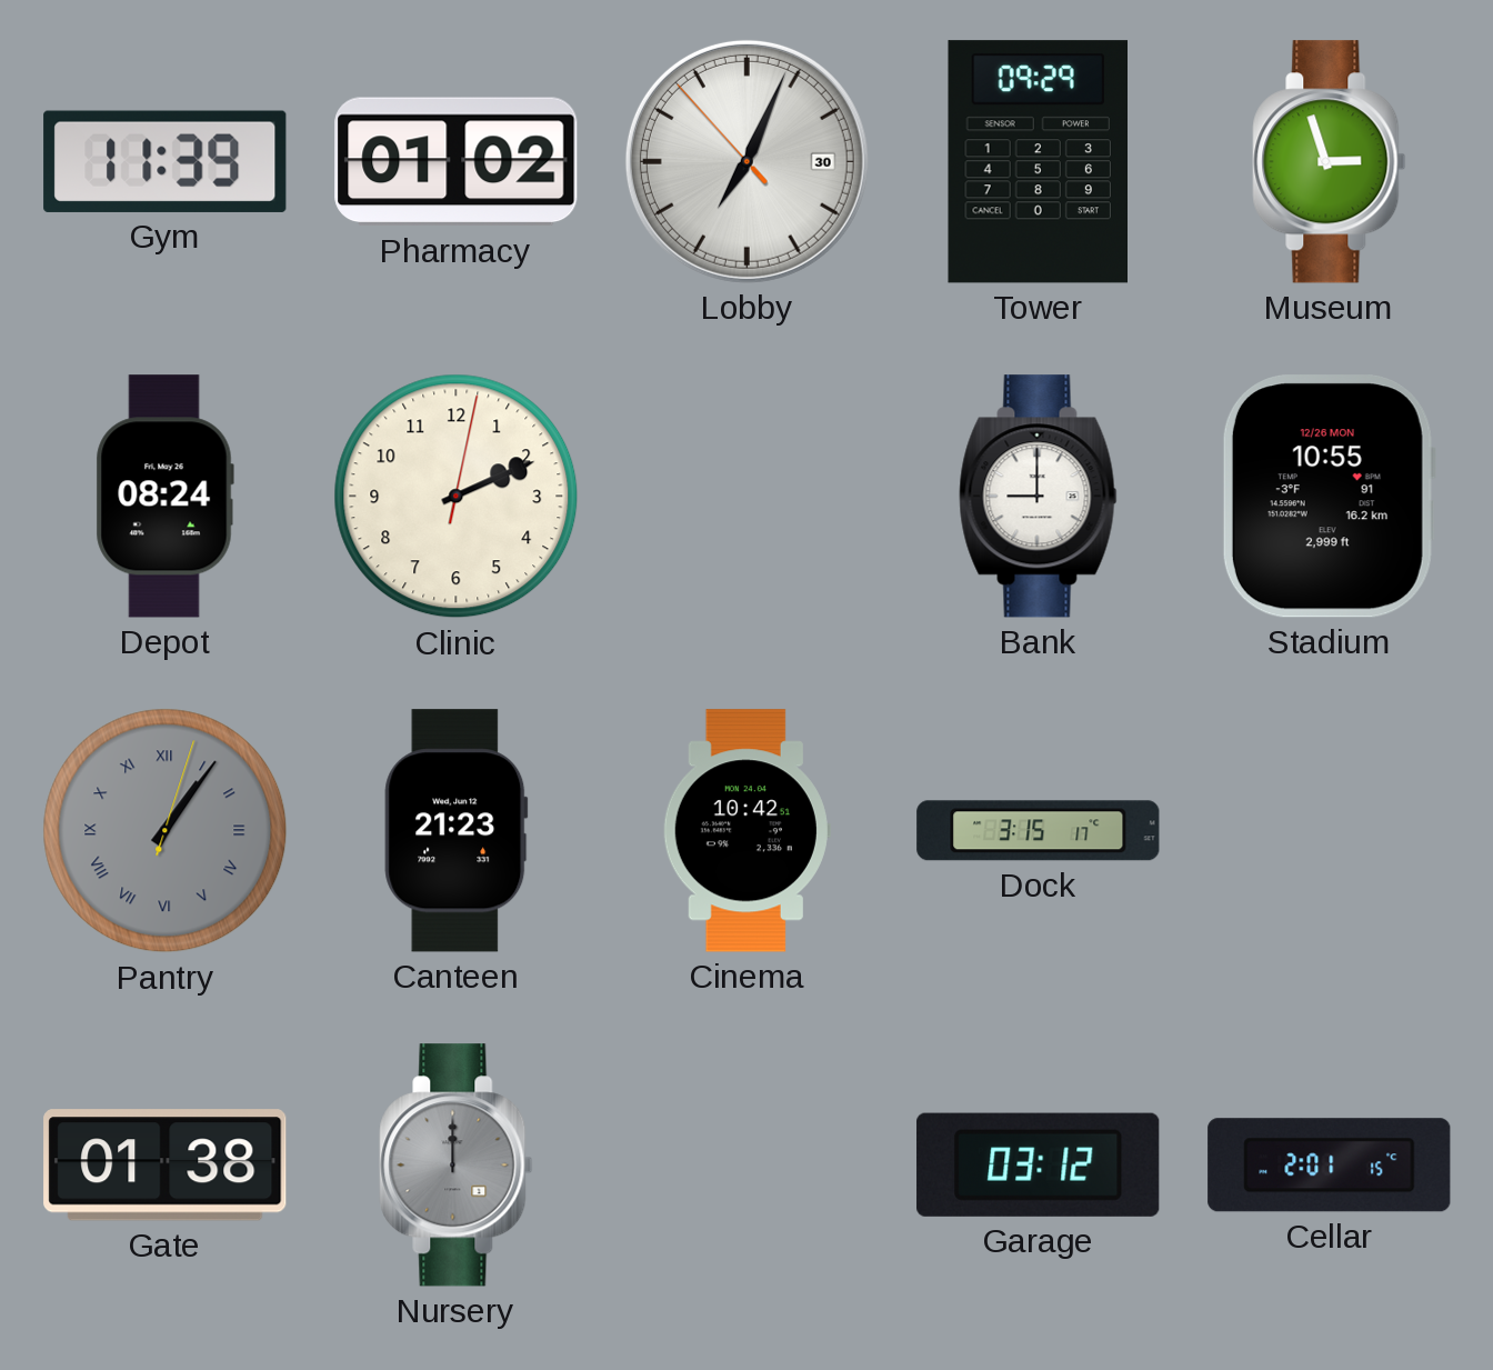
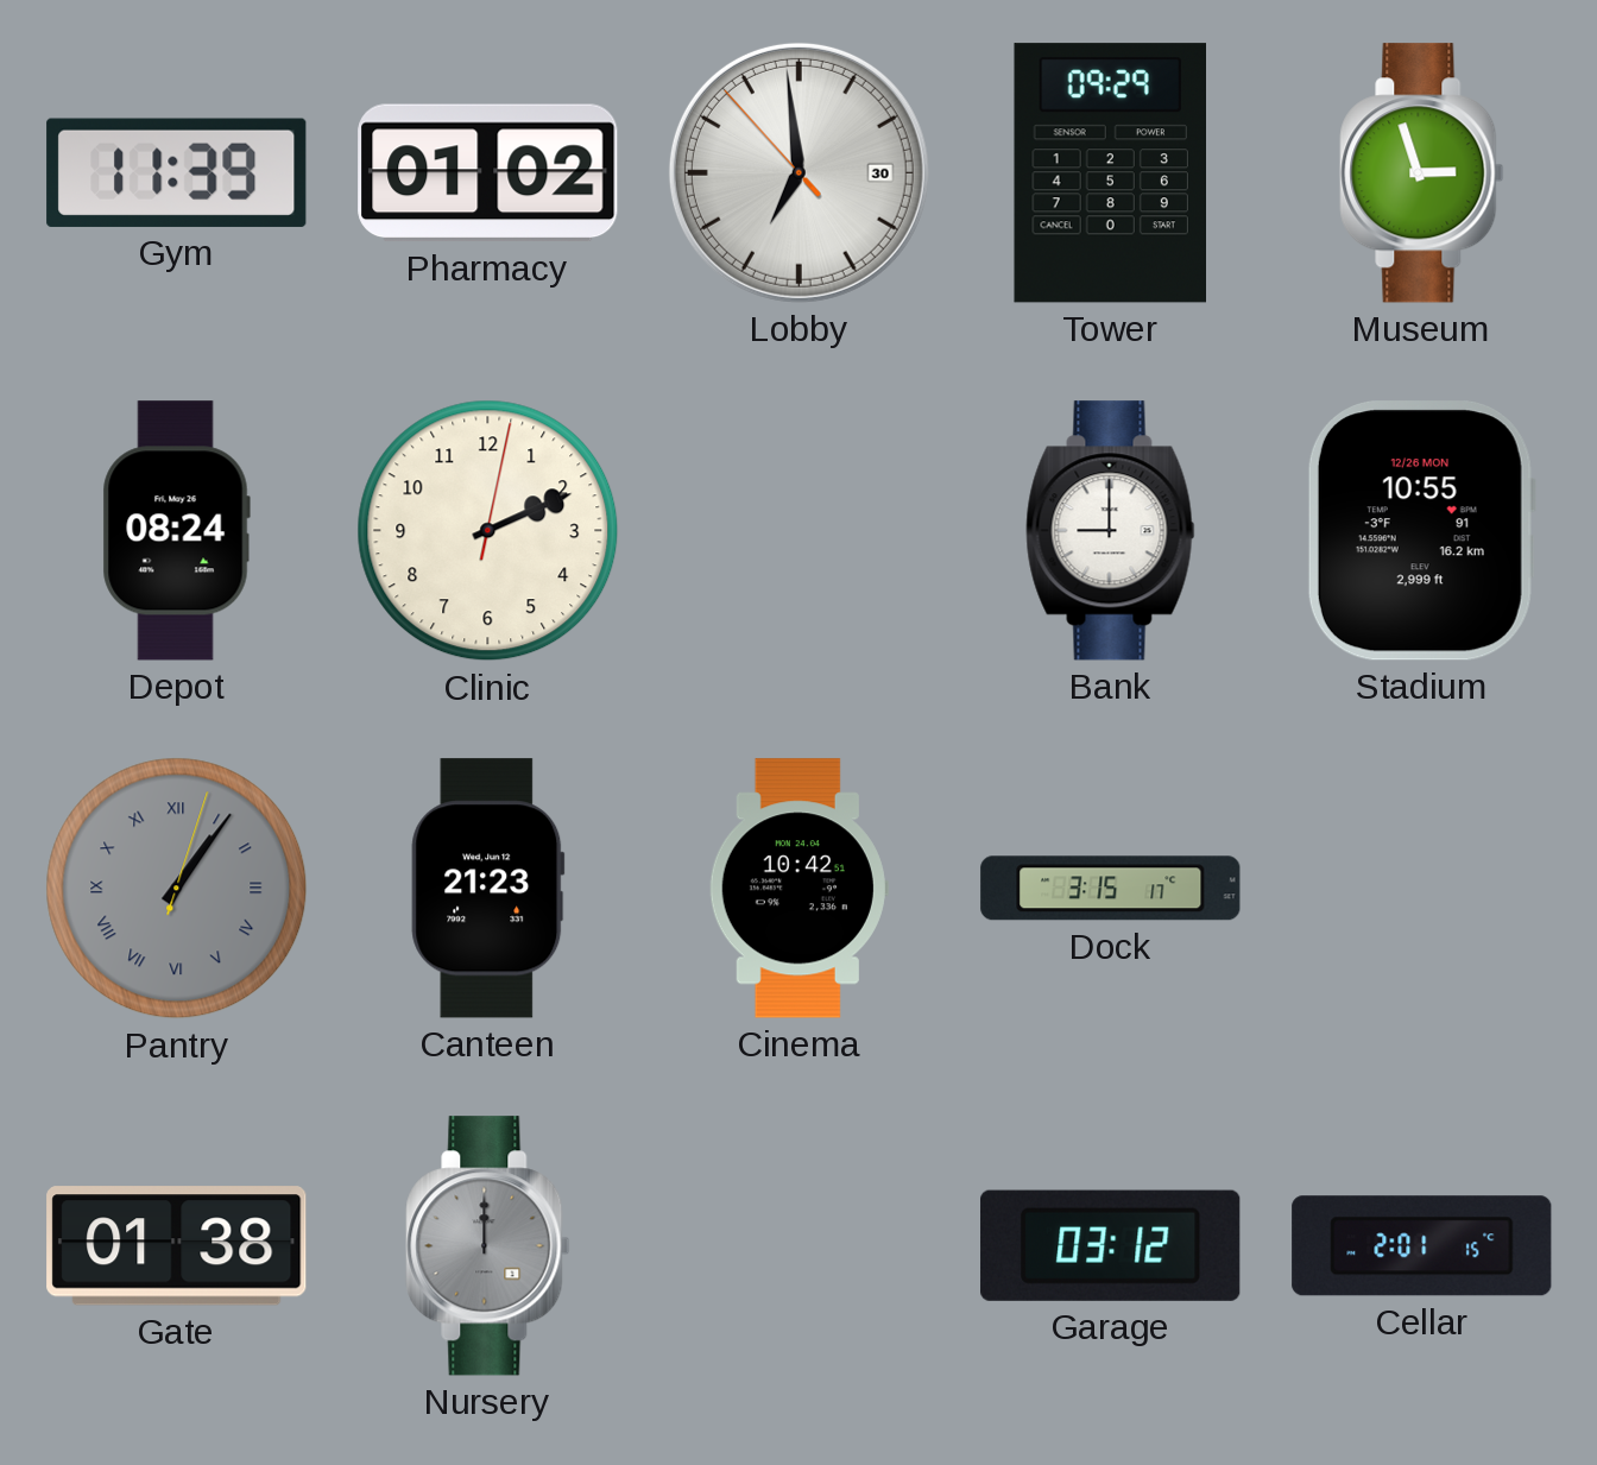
Lobby: 7:03 -> 6:58 (798, 172)
